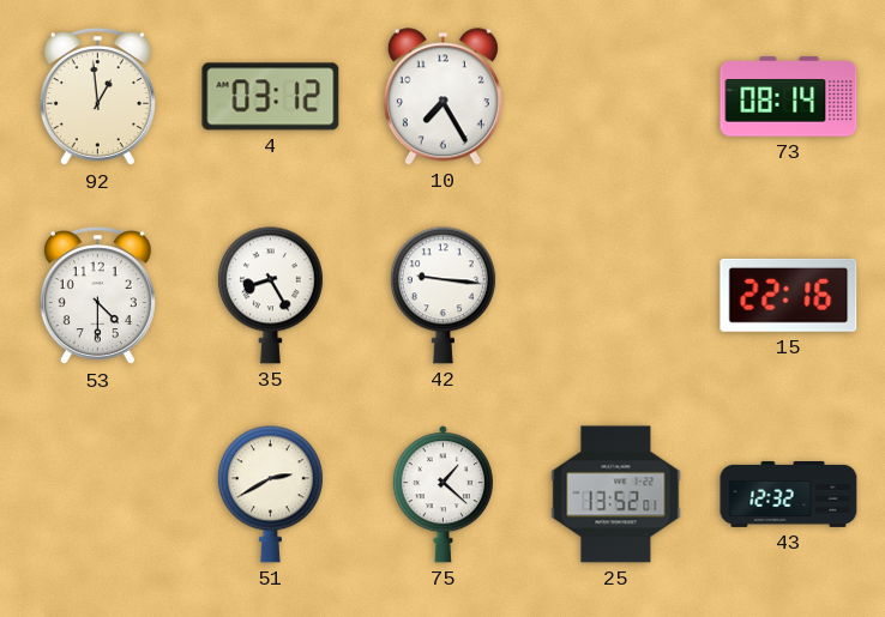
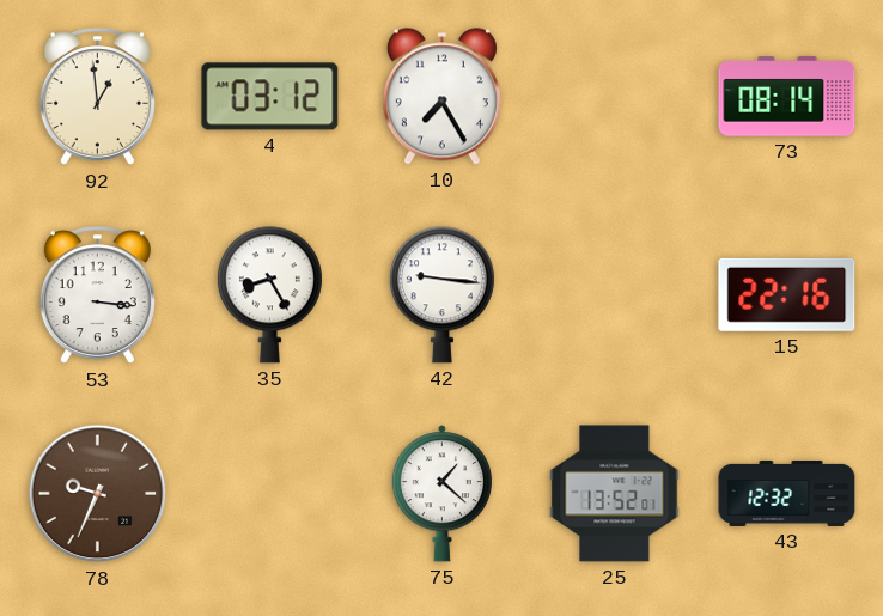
53: 4:30 -> 3:16 (97, 295)
78: none -> 9:34 (98, 494)
51: 2:40 -> none (270, 495)
